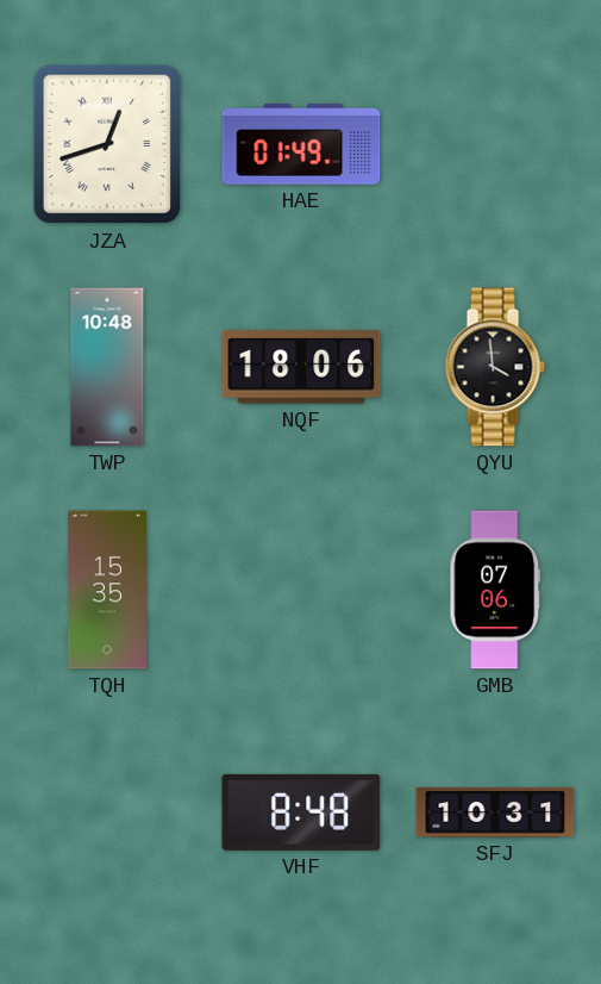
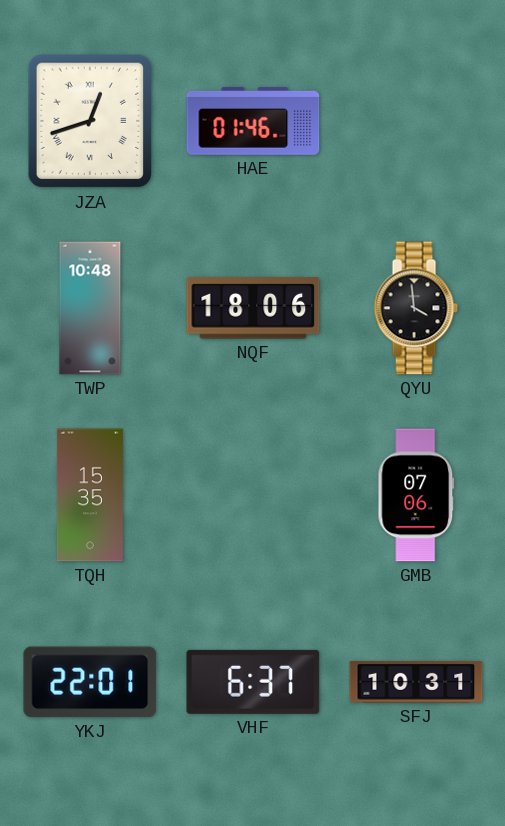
HAE: 01:49 -> 01:46 (253, 122)
YKJ: none -> 22:01 (90, 682)
VHF: 8:48 -> 6:37 (253, 682)
